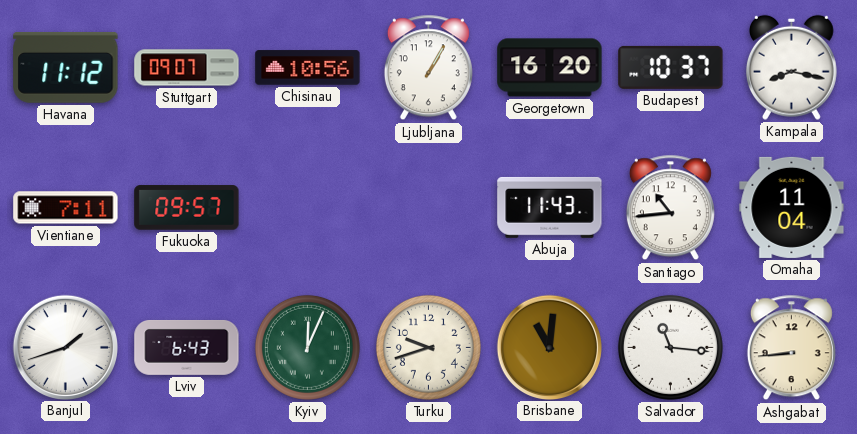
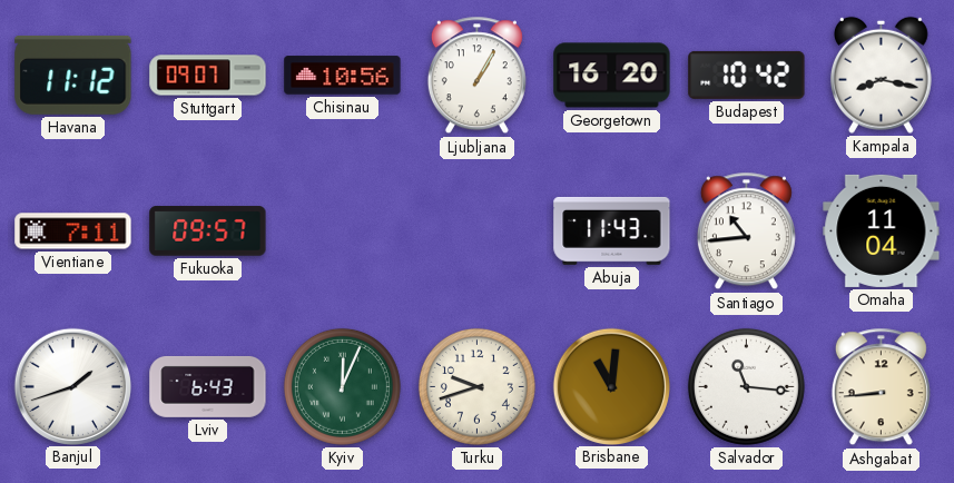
Budapest: 10:37 -> 10:42 (747, 75)
